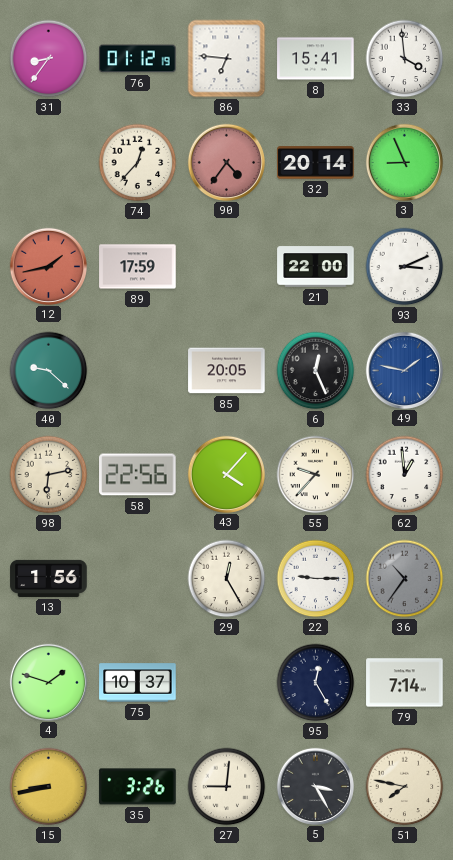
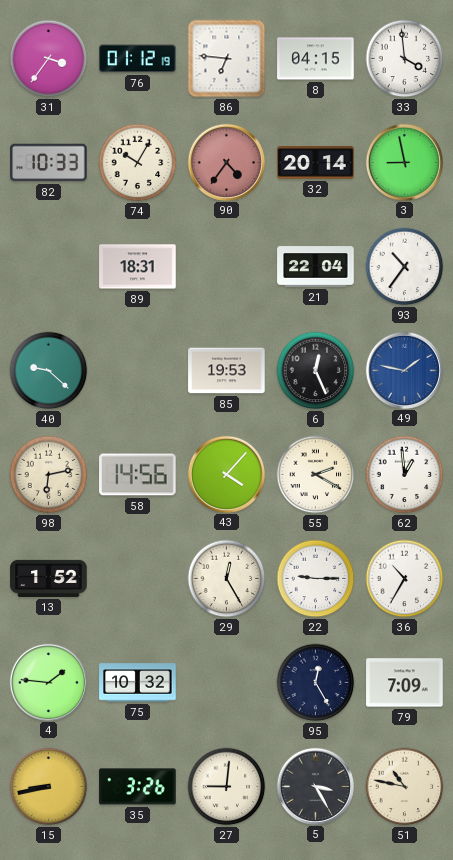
31: 8:36 -> 3:36 (49, 59)
8: 15:41 -> 04:15 (316, 59)
82: none -> 10:33 (49, 163)
74: 12:37 -> 10:05 (138, 163)
3: 8:56 -> 8:58 (404, 162)
12: 1:43 -> none (48, 266)
89: 17:59 -> 18:31 (138, 267)
21: 22:00 -> 22:04 (316, 267)
93: 3:11 -> 10:36 (405, 267)
85: 20:05 -> 19:53 (227, 371)
58: 22:56 -> 14:56 (138, 475)
55: 9:37 -> 2:20 (316, 475)
13: 1:56 -> 1:52 (49, 578)
36: 10:36 -> 10:35 (405, 579)
36 dial: grey -> white (405, 579)
4: 1:48 -> 1:46 (48, 682)
75: 10:37 -> 10:32 (138, 683)
79: 7:14 -> 7:09 (405, 683)
51: 7:47 -> 10:47 (405, 787)
